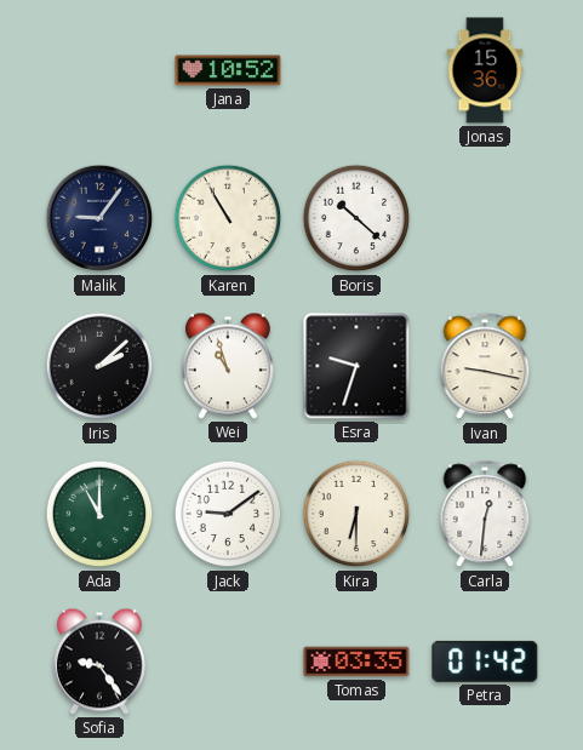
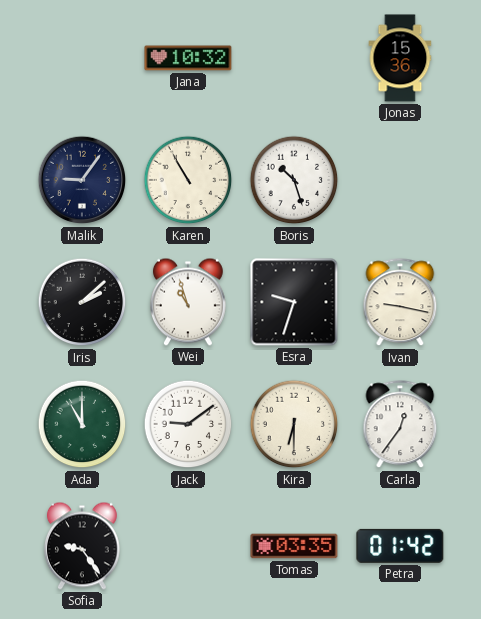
Jana: 10:52 -> 10:32 (188, 58)
Boris: 10:22 -> 10:27 (294, 180)
Carla: 12:31 -> 12:36 (400, 425)
